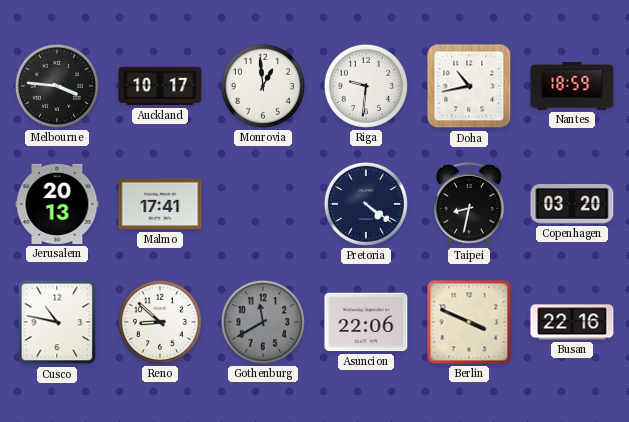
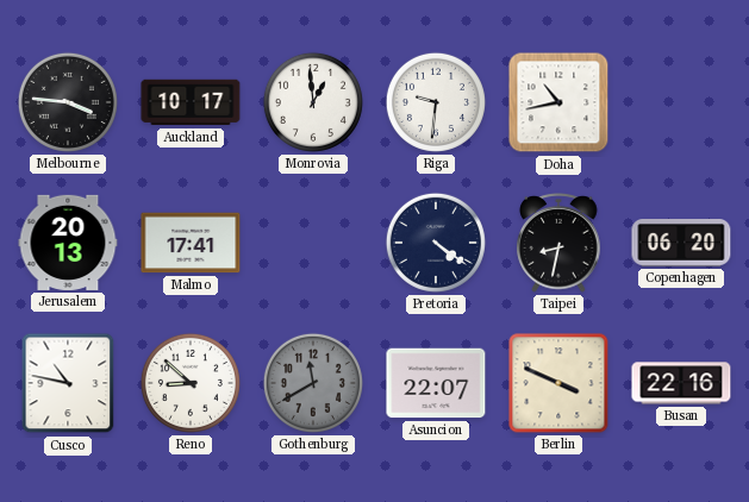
Nantes: 18:59 -> none (572, 86)
Copenhagen: 03:20 -> 06:20 (681, 244)
Asuncion: 22:06 -> 22:07 (436, 383)
